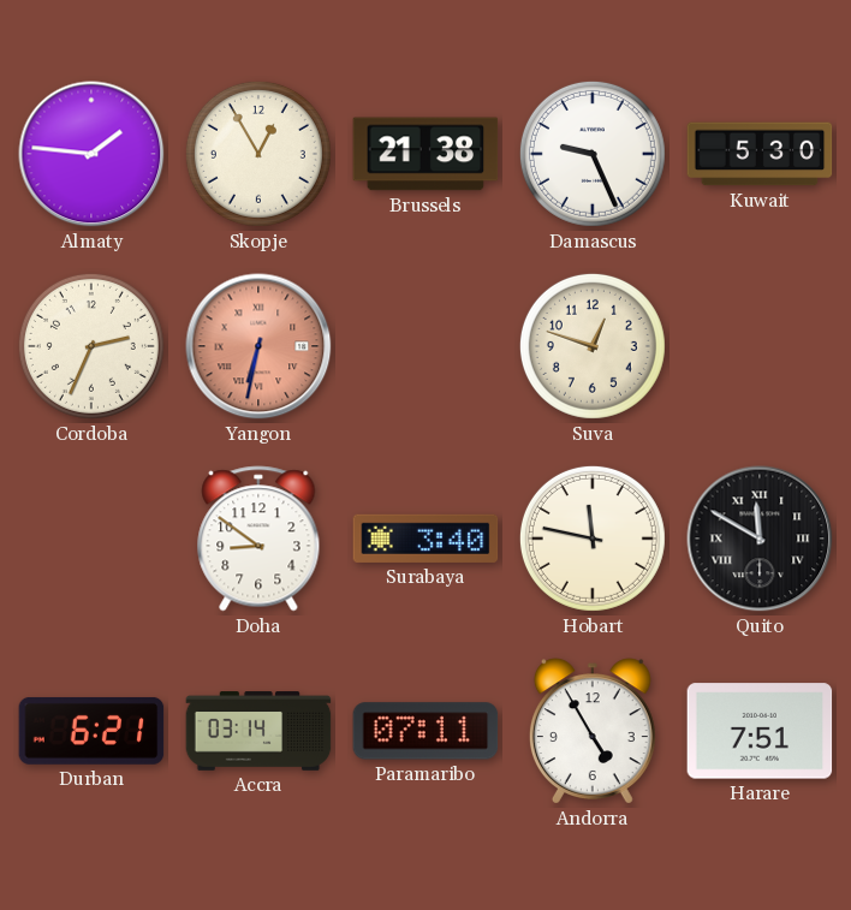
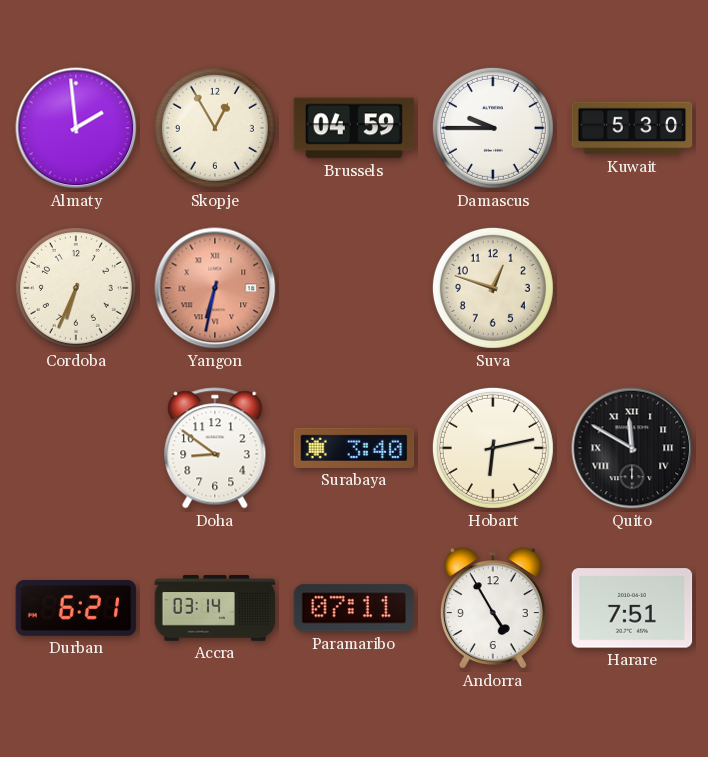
Almaty: 1:46 -> 1:59 (76, 128)
Brussels: 21:38 -> 04:59 (354, 128)
Damascus: 9:26 -> 9:45 (493, 128)
Cordoba: 2:34 -> 6:34 (76, 288)
Hobart: 11:47 -> 6:13 (493, 448)
